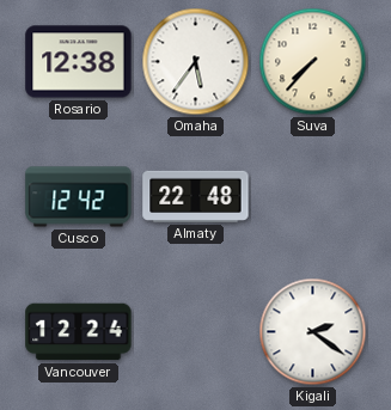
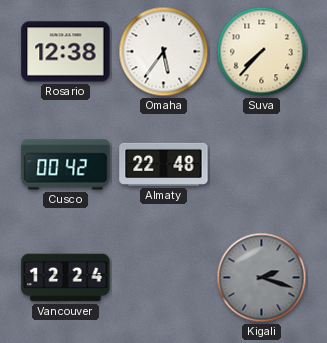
Cusco: 12:42 -> 00:42 (66, 165)
Kigali: 2:21 -> 2:18 (262, 278)
Kigali dial: white -> grey (262, 278)
